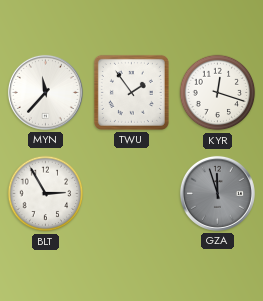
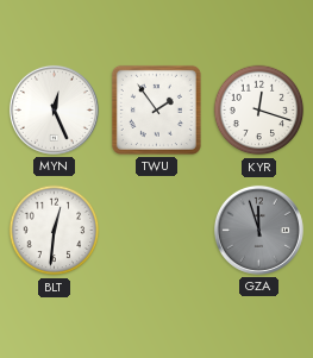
MYN: 11:37 -> 12:26 (54, 109)
BLT: 2:55 -> 12:31 (55, 231)
